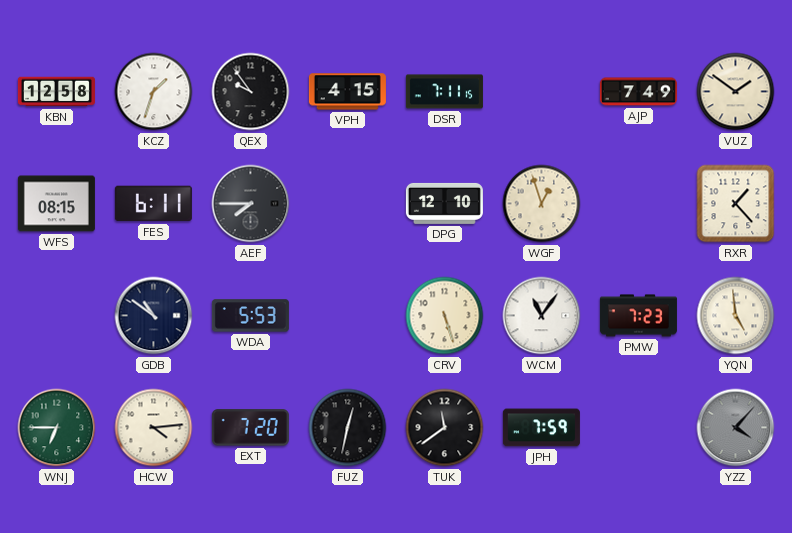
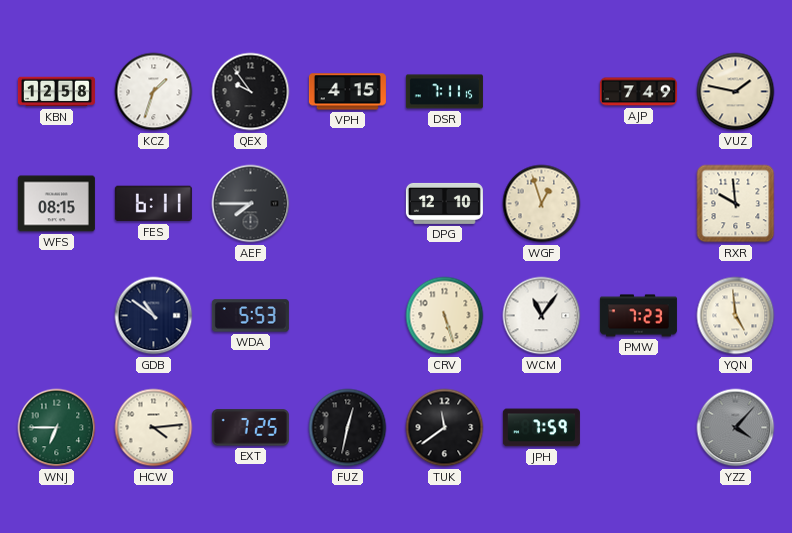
VUZ: 1:51 -> 1:47 (736, 92)
RXR: 1:23 -> 9:59 (736, 204)
EXT: 7:20 -> 7:25 (250, 428)
